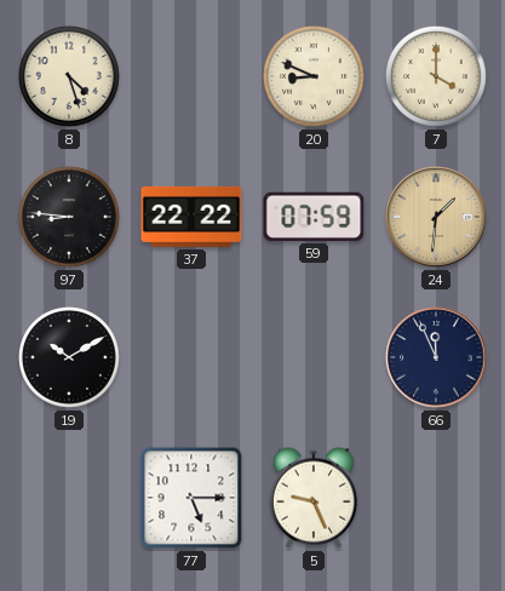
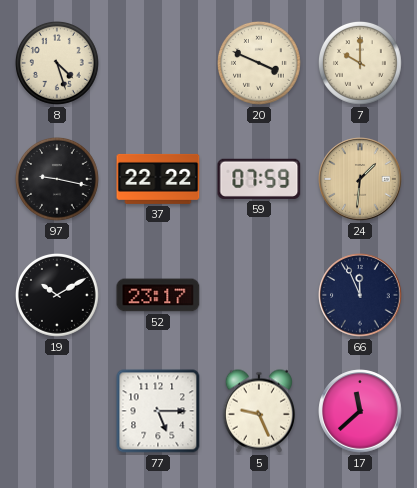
20: 8:49 -> 3:49 (260, 64)
7: 4:00 -> 10:00 (361, 64)
97: 8:46 -> 9:17 (58, 180)
52: none -> 23:17 (158, 295)
17: none -> 11:38 (360, 411)
